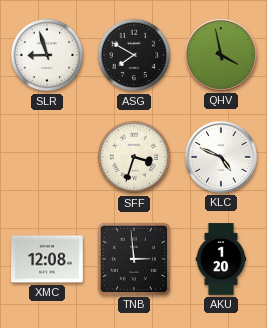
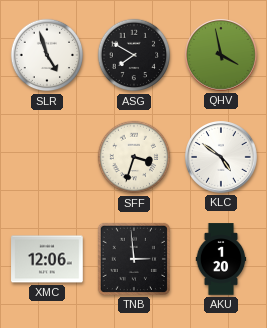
SLR: 8:57 -> 4:57 (47, 55)
KLC: 4:49 -> 4:51 (222, 158)
XMC: 12:08 -> 12:06 (47, 259)
